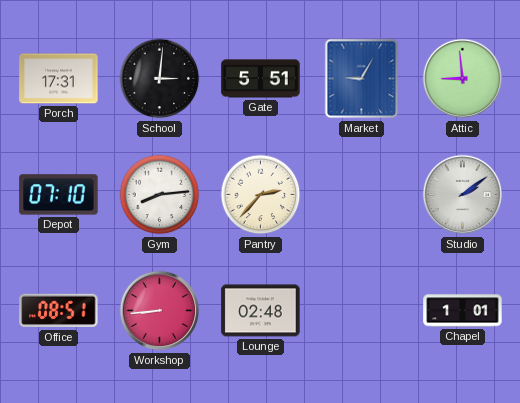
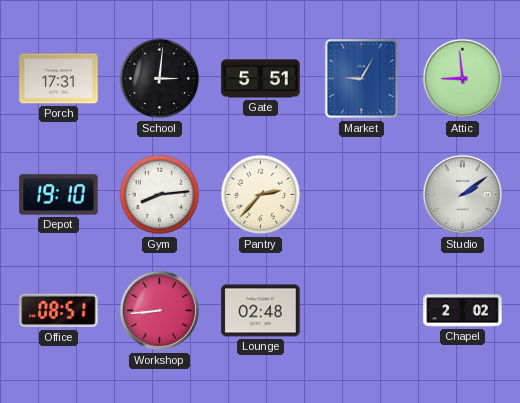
Depot: 07:10 -> 19:10 (59, 195)
Chapel: 1:01 -> 2:02 (463, 311)
